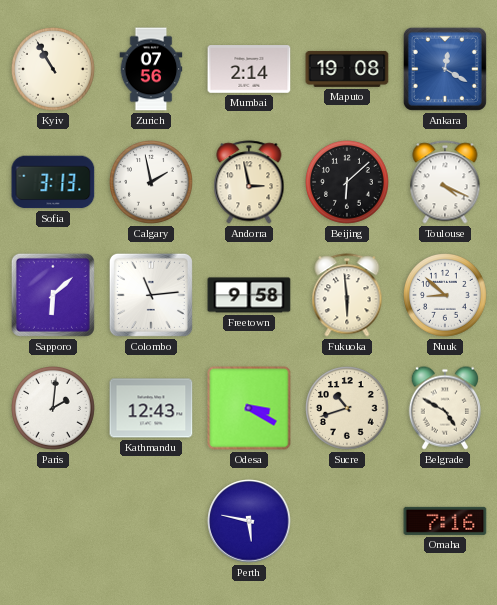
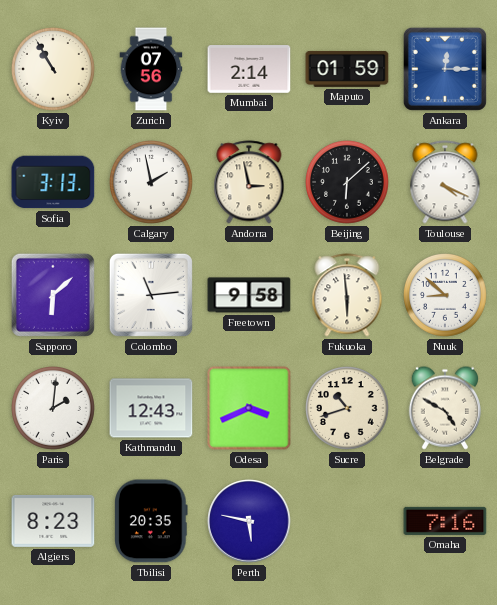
Maputo: 19:08 -> 01:59 (347, 69)
Ankara: 12:20 -> 12:15 (445, 69)
Odesa: 3:20 -> 3:41 (249, 408)
Algiers: none -> 8:23 (53, 521)
Tbilisi: none -> 20:35 (151, 521)
